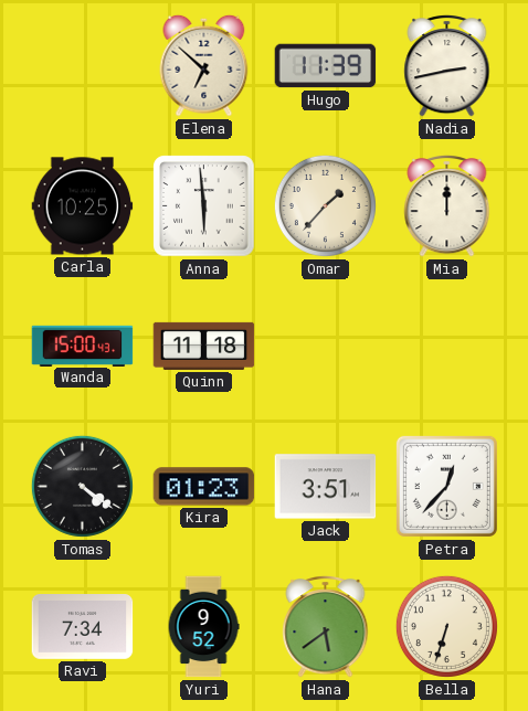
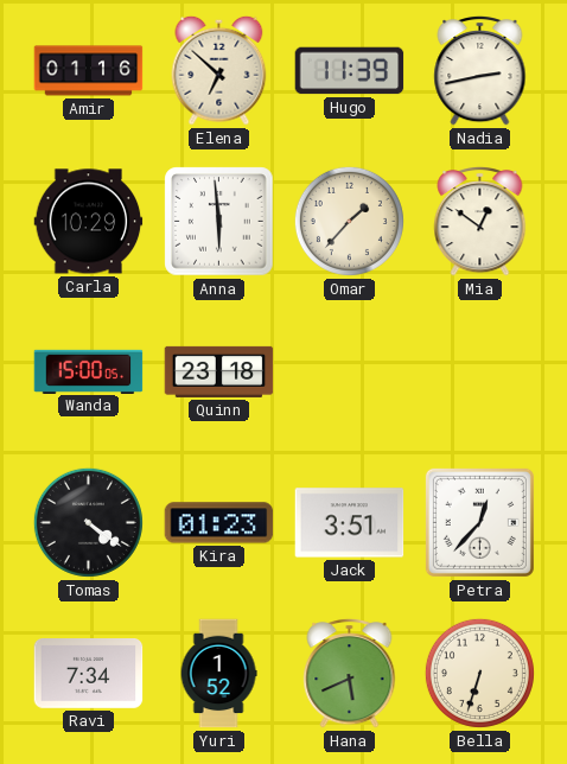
Amir: none -> 01:16 (89, 71)
Carla: 10:25 -> 10:29 (89, 222)
Mia: 12:00 -> 12:51 (480, 221)
Wanda: 15:00:43 -> 15:00:05 (89, 371)
Quinn: 11:18 -> 23:18 (219, 371)
Yuri: 9:52 -> 1:52 (218, 674)
Hana: 5:39 -> 5:41 (350, 673)
